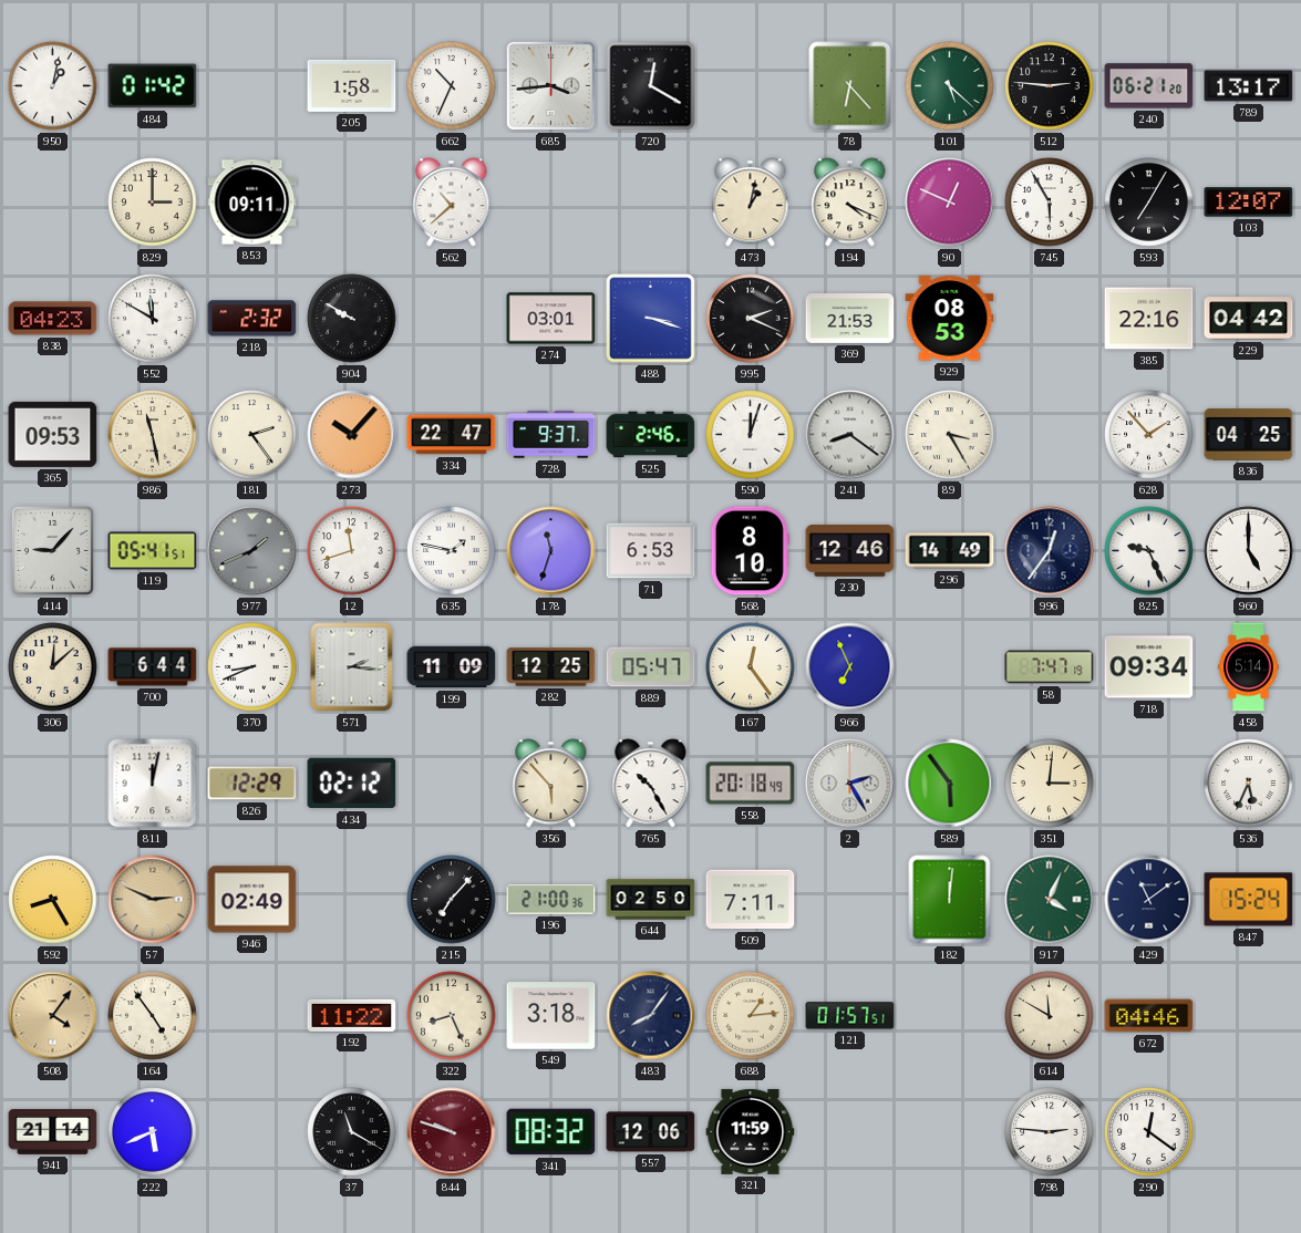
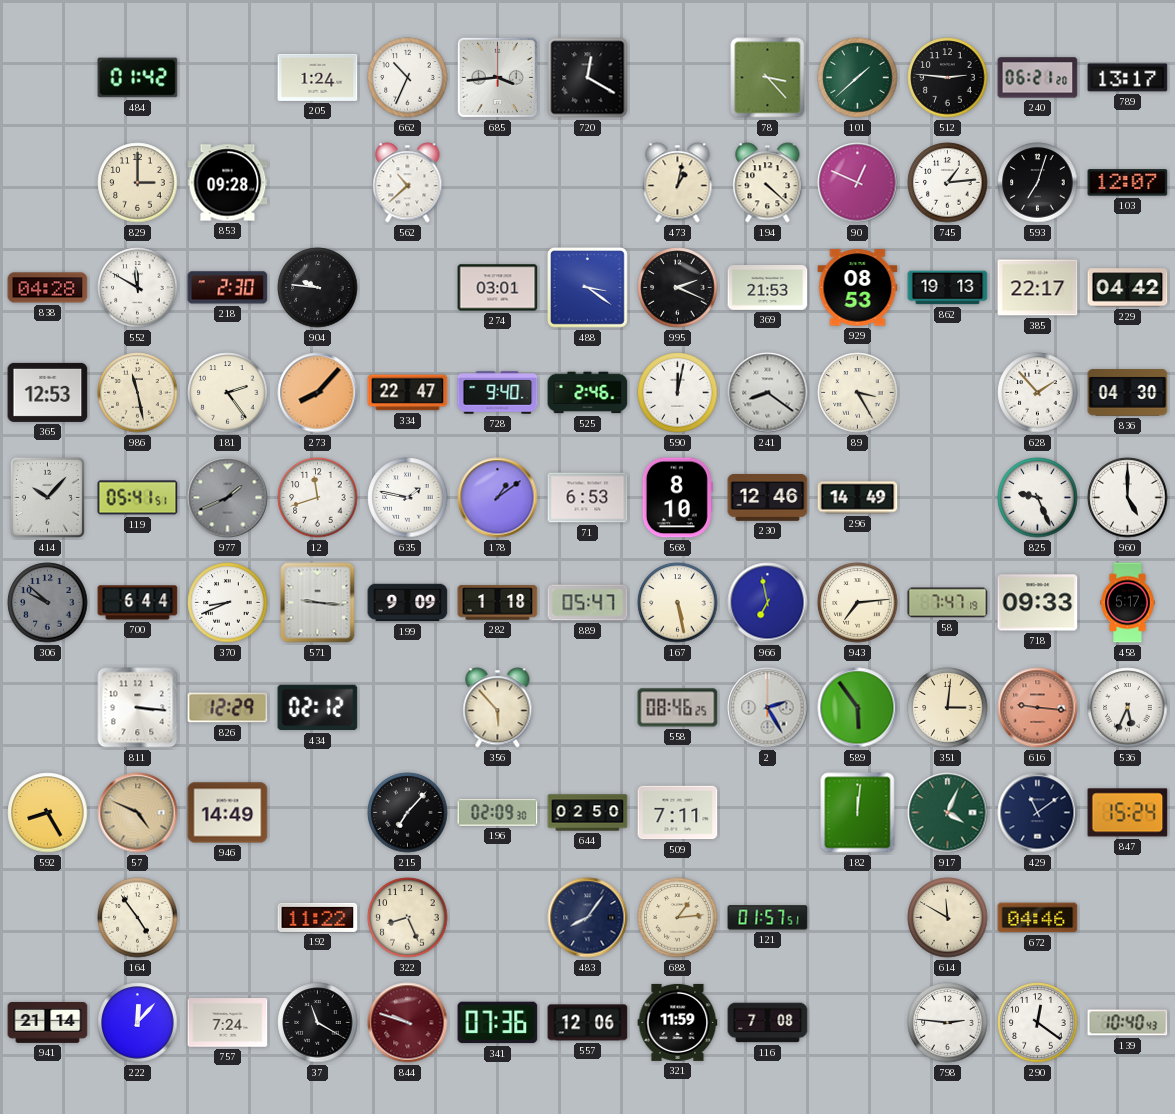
950: 1:02 -> none (53, 86)
205: 1:58 -> 1:24 (318, 77)
78: 6:23 -> 3:23 (768, 78)
101: 5:22 -> 1:38 (858, 78)
853: 09:11 -> 09:28 (228, 183)
194: 4:19 -> 4:22 (768, 183)
745: 5:55 -> 1:14 (948, 183)
593: 7:05 -> 7:03 (1038, 183)
838: 04:23 -> 04:28 (48, 288)
218: 2:32 -> 2:30 (228, 288)
904: 9:50 -> 9:46 (318, 288)
488: 3:18 -> 3:21 (588, 288)
862: none -> 19:13 (948, 288)
385: 22:16 -> 22:17 (1038, 288)
365: 09:53 -> 12:53 (48, 392)
273: 10:07 -> 8:07 (318, 393)
728: 9:37 -> 9:40 (498, 393)
590: 12:03 -> 12:02 (678, 393)
836: 04:25 -> 04:30 (1128, 393)
414: 9:07 -> 10:07 (47, 497)
178: 11:33 -> 1:09 (498, 498)
996: 12:36 -> none (1050, 551)
306: 12:08 -> 9:52 (48, 603)
306 dial: cream -> grey (48, 603)
571: 2:16 -> 9:16 (318, 603)
199: 11:09 -> 9:09 (408, 603)
282: 12:25 -> 1:18 (498, 603)
167: 12:24 -> 5:28 (678, 603)
966: 6:56 -> 6:58 (768, 603)
943: none -> 7:14 (858, 603)
718: 09:34 -> 09:33 (1038, 603)
458: 5:14 -> 5:17 (1128, 603)
811: 12:02 -> 3:16 (138, 708)
765: 10:25 -> none (651, 784)
558: 20:18 -> 08:46 (678, 708)
616: none -> 9:16 (1038, 708)
57: 2:49 -> 4:49 (138, 813)
946: 02:49 -> 14:49 (228, 813)
196: 21:00 -> 02:09 (498, 813)
508: 4:06 -> none (53, 1016)
549: 3:18 -> none (551, 1016)
222: 5:41 -> 12:07 (138, 1023)
757: none -> 7:24 (228, 1023)
341: 08:32 -> 07:36 (498, 1023)
116: none -> 7:08 (768, 1023)
139: none -> 10:40 (1128, 1023)
